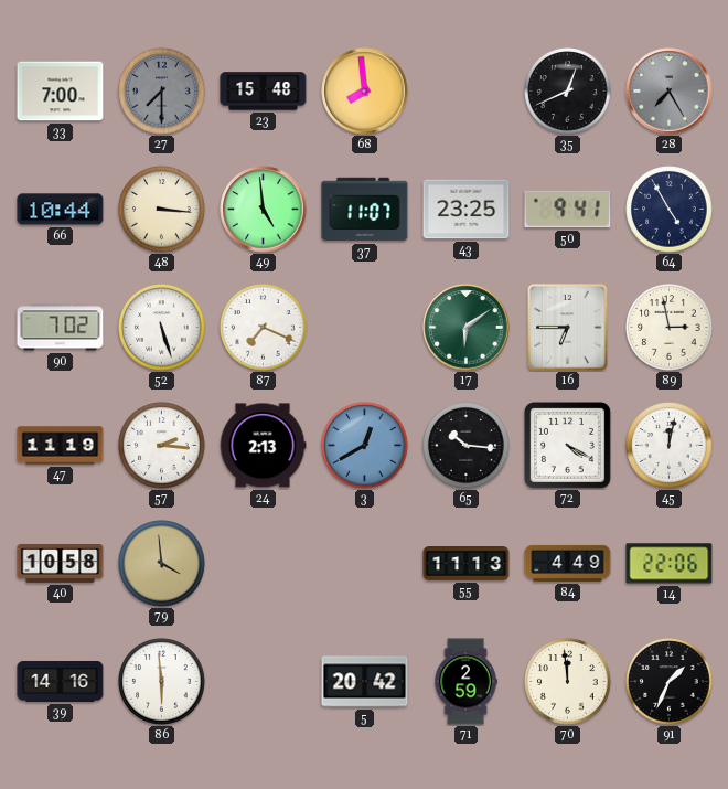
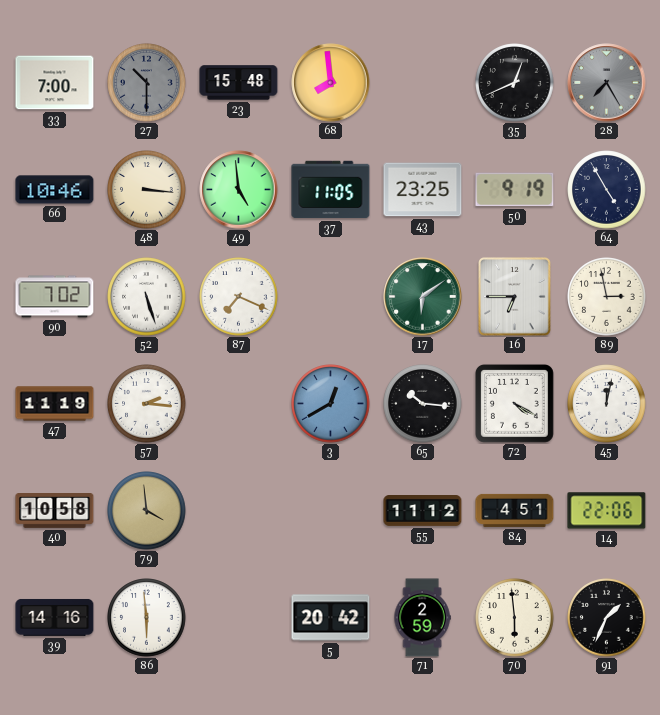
27: 7:30 -> 10:30 (147, 83)
66: 10:44 -> 10:46 (55, 190)
37: 11:07 -> 11:05 (331, 190)
50: 9:41 -> 9:19 (515, 190)
24: 2:13 -> none (263, 446)
55: 11:13 -> 11:12 (423, 511)
84: 4:49 -> 4:51 (515, 510)
70: 11:59 -> 5:59 (515, 618)
